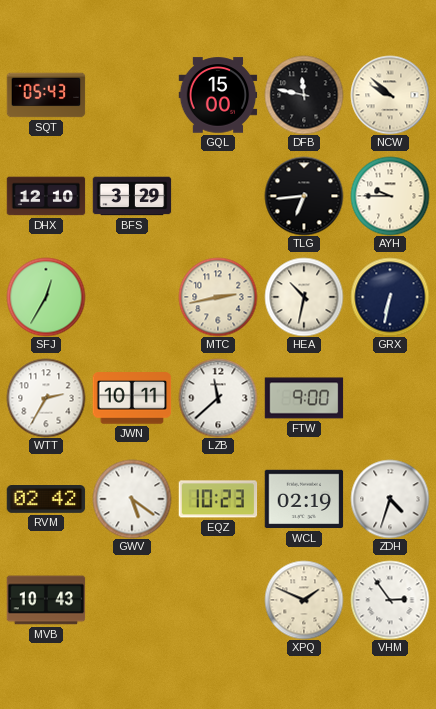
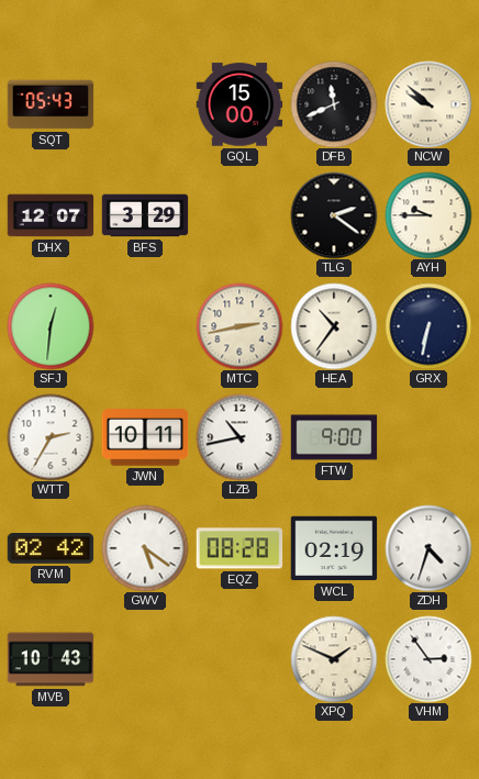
DFB: 11:47 -> 11:41 (334, 104)
DHX: 12:10 -> 12:07 (51, 215)
TLG: 6:44 -> 2:21 (334, 215)
SFJ: 12:35 -> 12:31 (51, 326)
HEA: 10:32 -> 10:36 (334, 326)
LZB: 11:38 -> 10:43 (239, 437)
EQZ: 10:23 -> 08:28 (239, 548)
